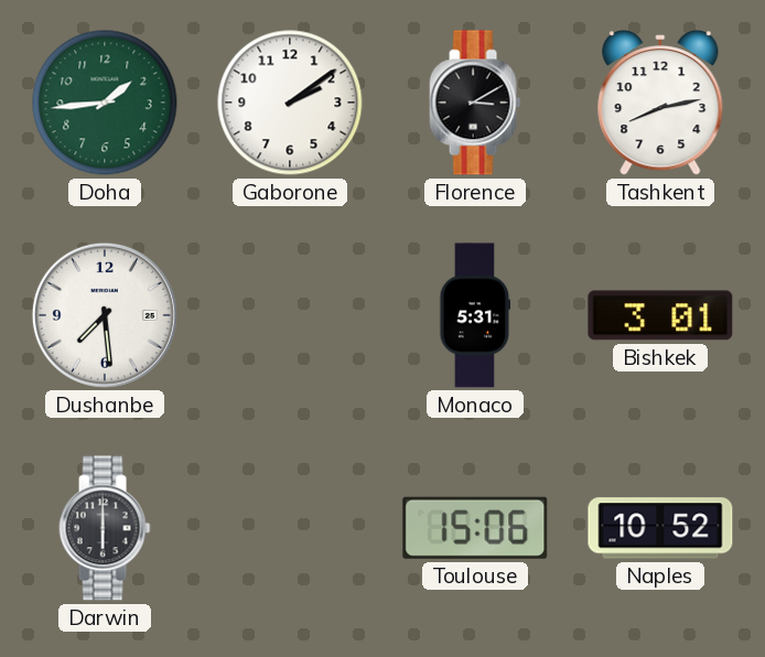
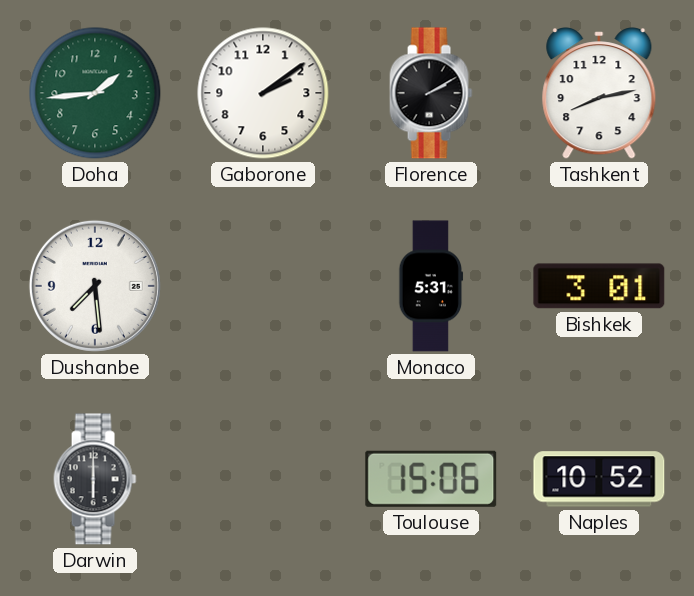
Florence: 3:10 -> 2:10 (431, 93)
